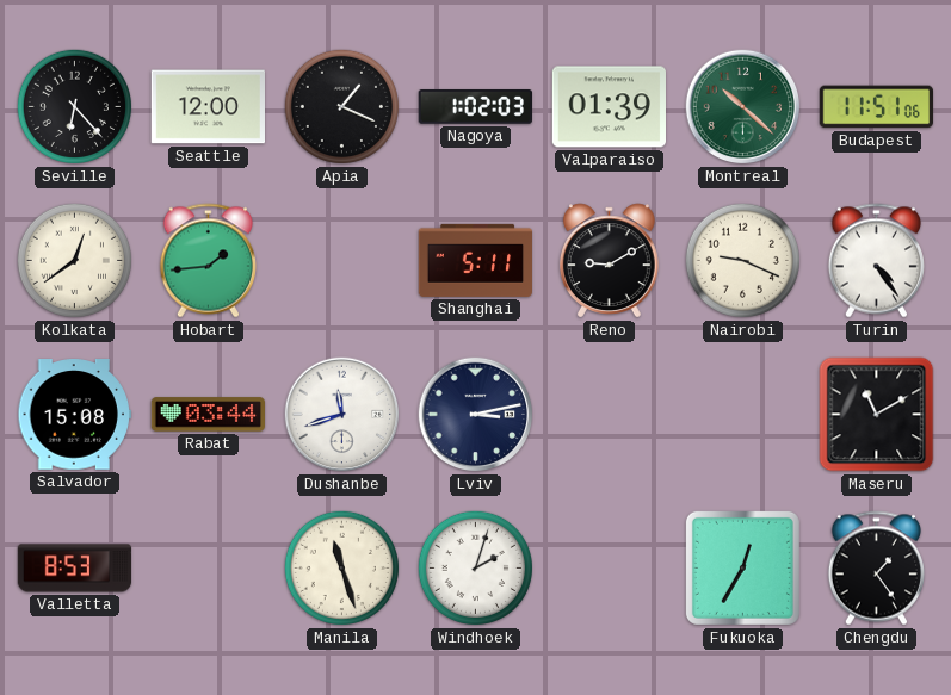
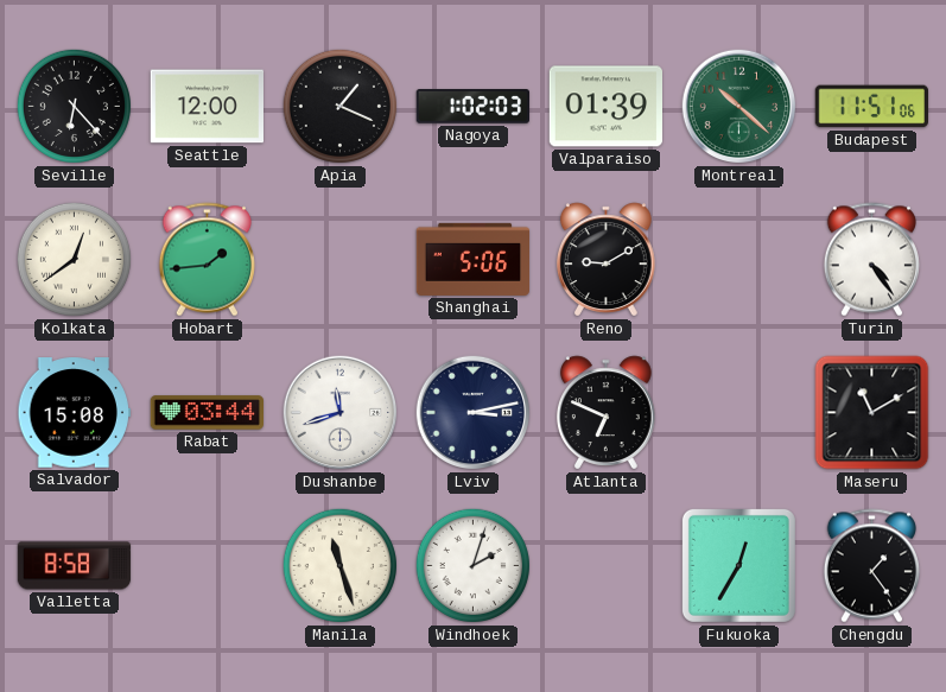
Shanghai: 5:11 -> 5:06 (472, 259)
Nairobi: 9:19 -> none (742, 260)
Atlanta: none -> 6:49 (605, 413)
Valletta: 8:53 -> 8:58 (75, 566)
